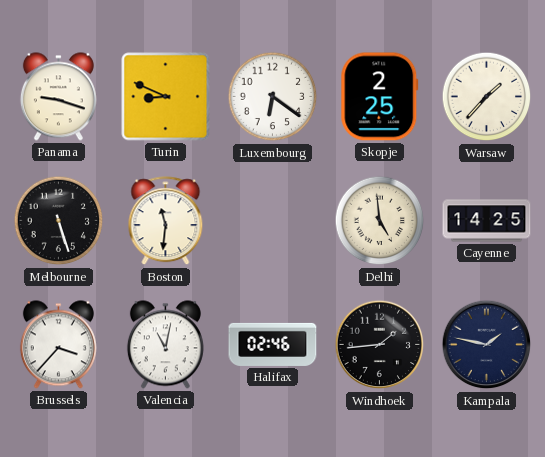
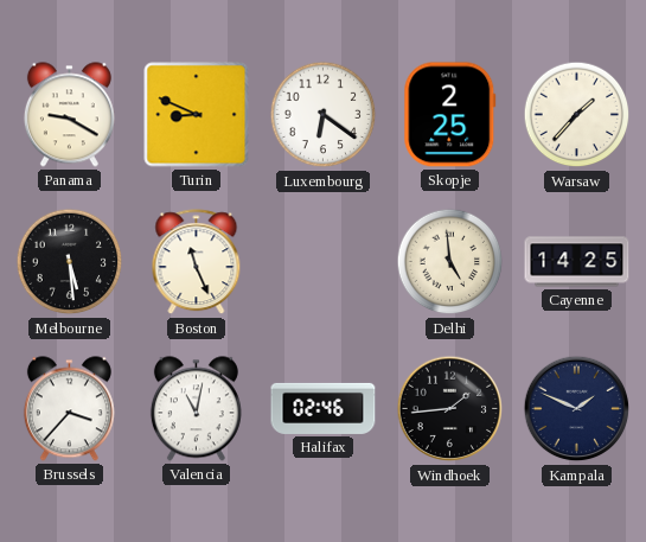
Panama: 9:18 -> 9:20 (69, 115)
Melbourne: 5:27 -> 5:29 (70, 262)
Boston: 11:31 -> 11:26 (197, 262)
Kampala: 1:47 -> 1:49 (577, 409)
